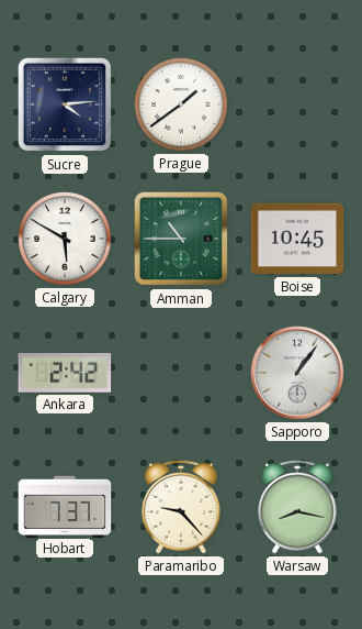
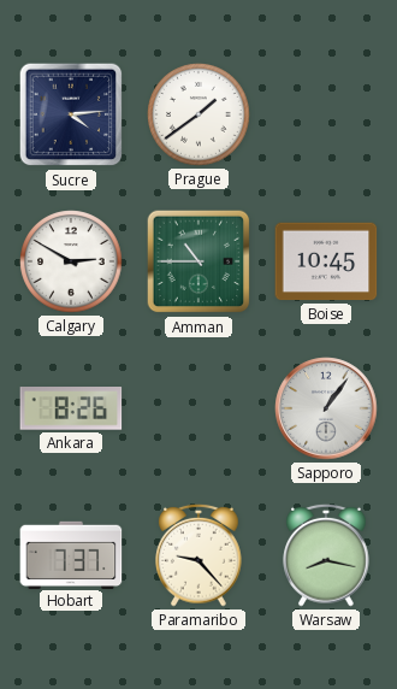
Calgary: 5:50 -> 2:50 (71, 261)
Ankara: 2:42 -> 8:26 (71, 408)
